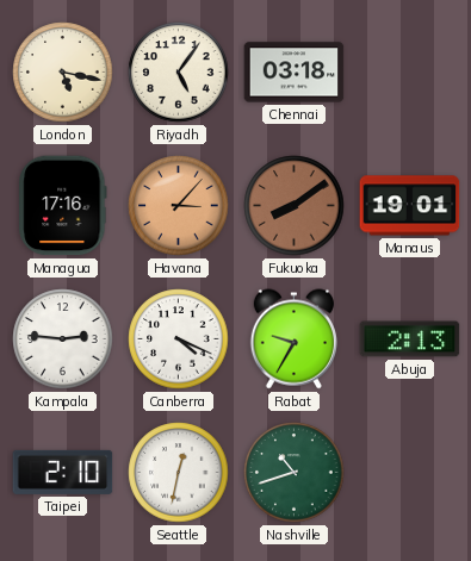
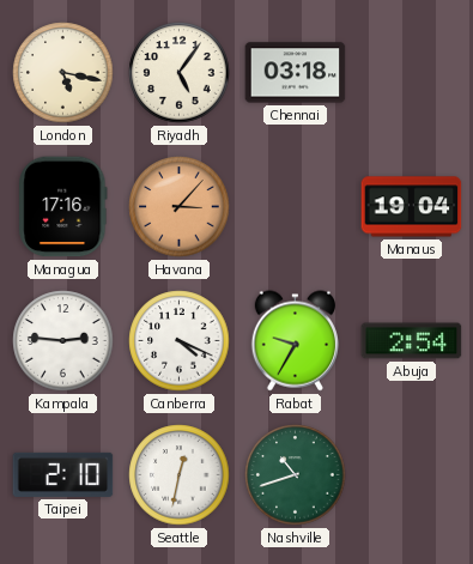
Fukuoka: 8:09 -> none (295, 206)
Manaus: 19:01 -> 19:04 (412, 207)
Abuja: 2:13 -> 2:54 (412, 341)
